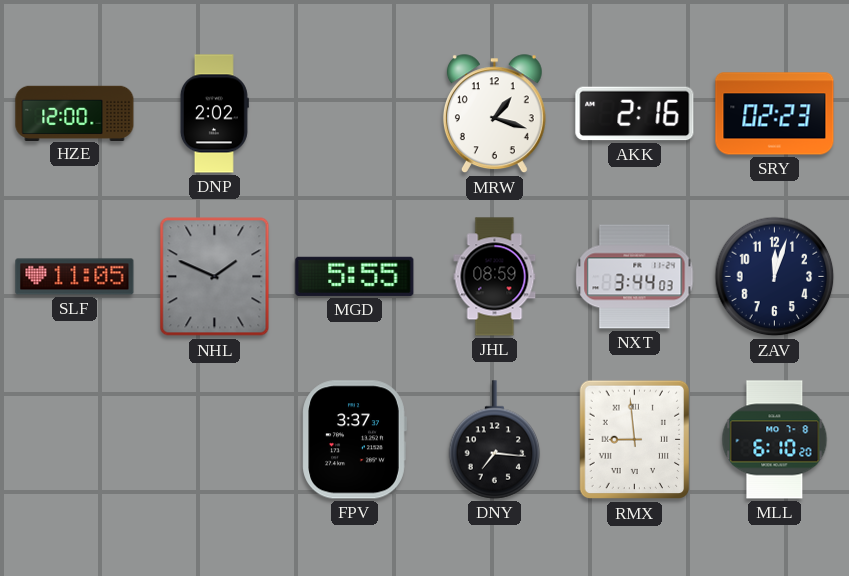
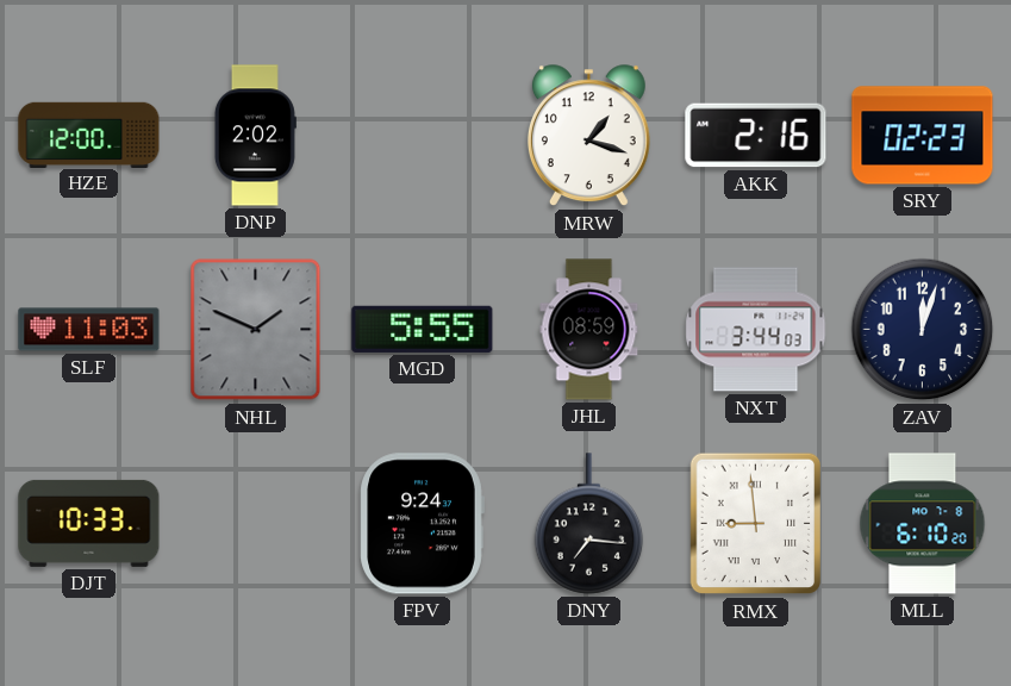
SLF: 11:05 -> 11:03 (89, 330)
DJT: none -> 10:33 (89, 523)
FPV: 3:37 -> 9:24 (422, 524)
